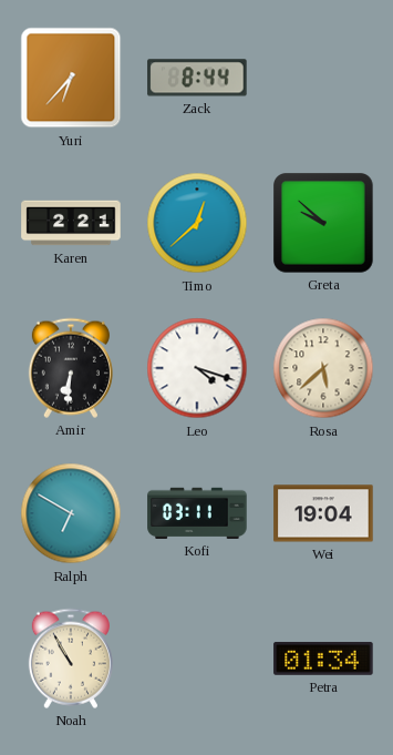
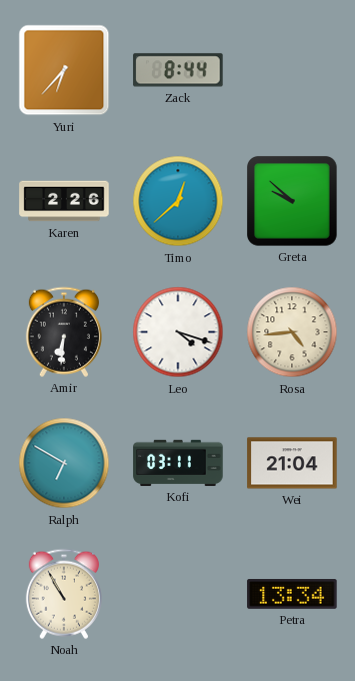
Karen: 2:21 -> 2:26 (64, 201)
Rosa: 5:38 -> 4:44 (292, 332)
Wei: 19:04 -> 21:04 (292, 463)
Petra: 01:34 -> 13:34 (292, 594)
